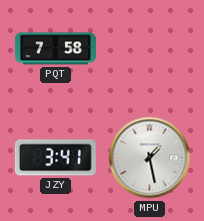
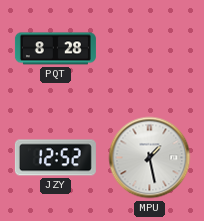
PQT: 7:58 -> 8:28 (55, 49)
JZY: 3:41 -> 12:52 (55, 158)
